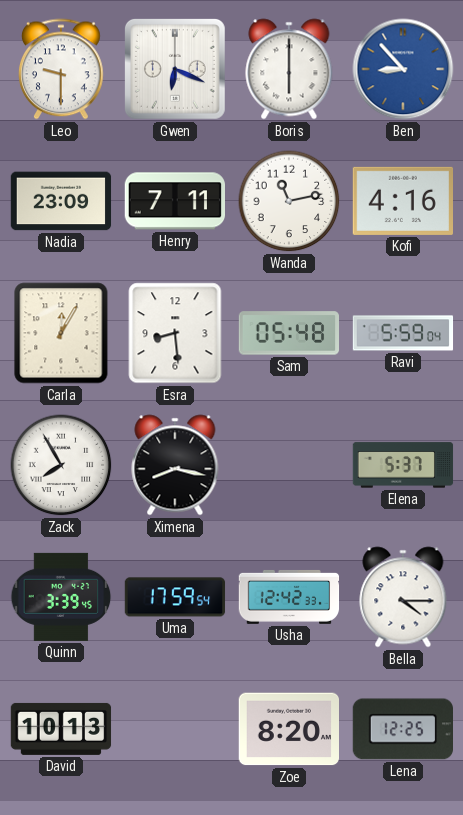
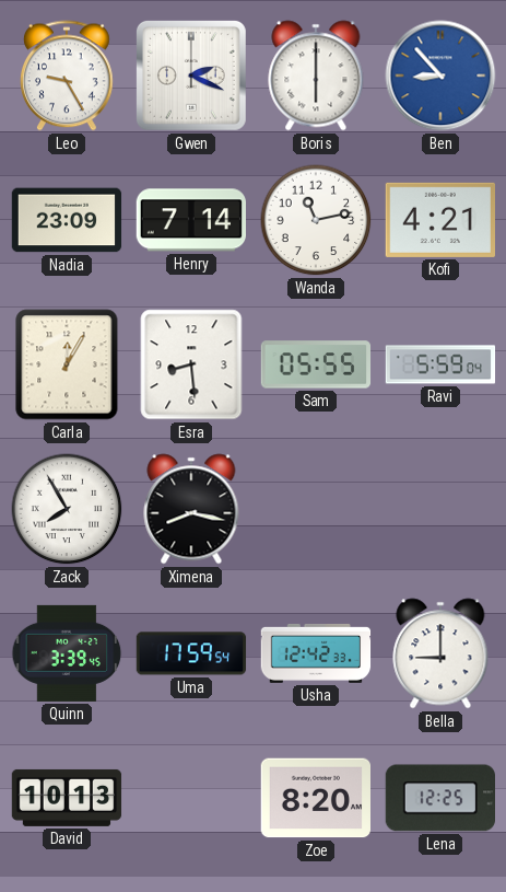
Leo: 9:30 -> 9:25 (67, 76)
Gwen: 6:19 -> 2:19 (191, 76)
Henry: 7:11 -> 7:14 (190, 220)
Kofi: 4:16 -> 4:21 (439, 220)
Sam: 05:48 -> 05:55 (316, 364)
Elena: 5:37 -> none (403, 465)
Bella: 4:15 -> 9:00 (440, 653)
